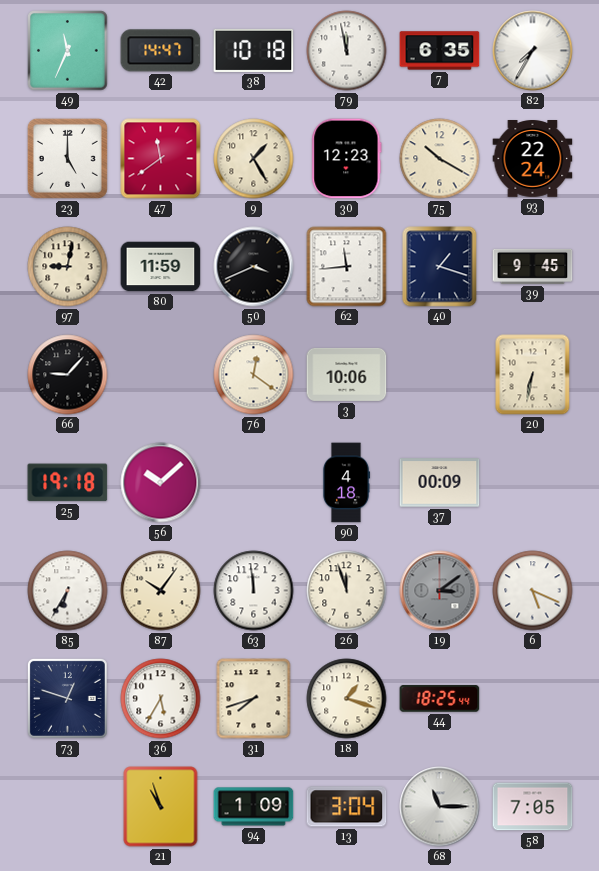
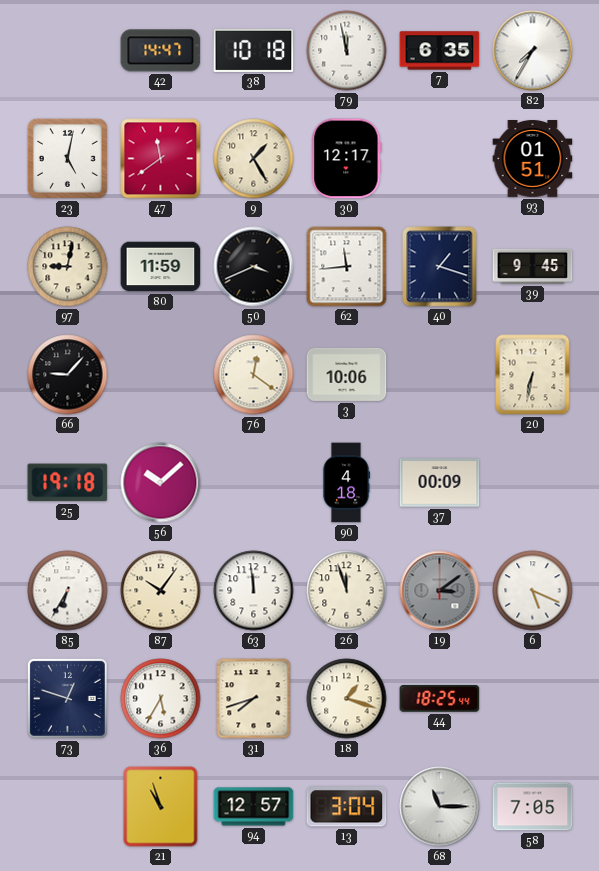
49: 11:34 -> none (68, 51)
23: 5:00 -> 5:02 (67, 158)
30: 12:23 -> 12:17 (347, 159)
75: 10:20 -> none (440, 159)
93: 22:24 -> 01:51 (533, 159)
94: 1:09 -> 12:57 (254, 807)
